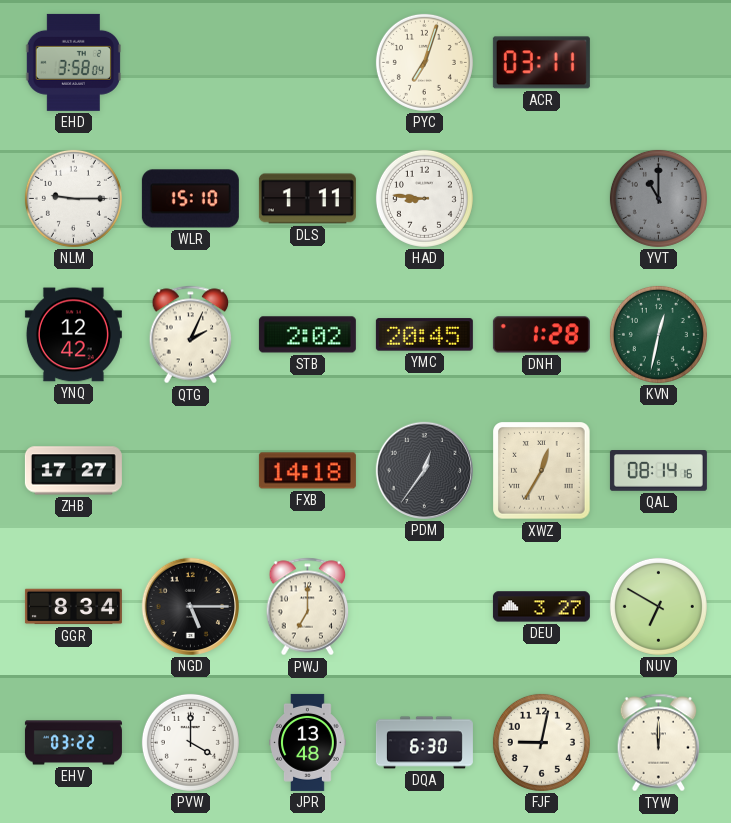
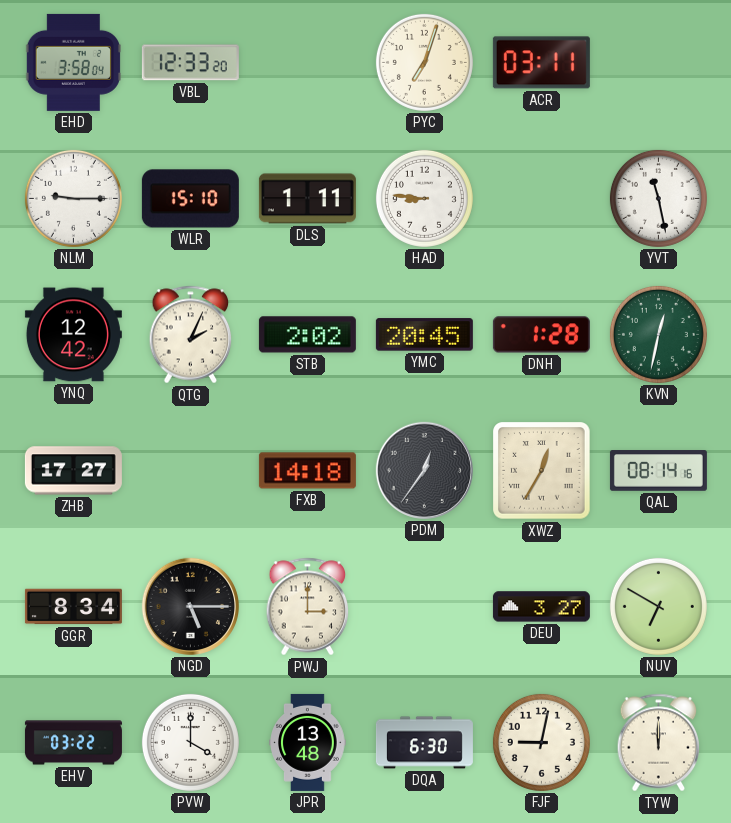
VBL: none -> 12:33 (190, 63)
YVT: 11:00 -> 11:28 (658, 198)
YVT dial: grey -> white (658, 198)
PWJ: 7:00 -> 3:00 (308, 607)
